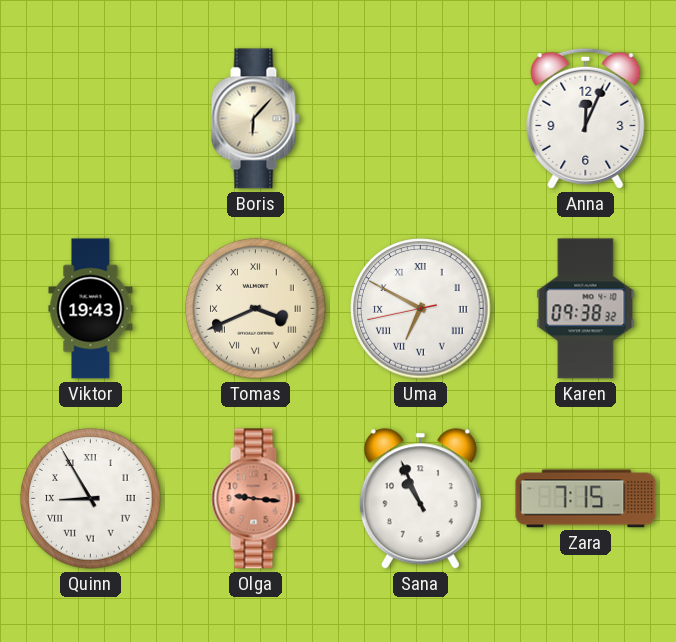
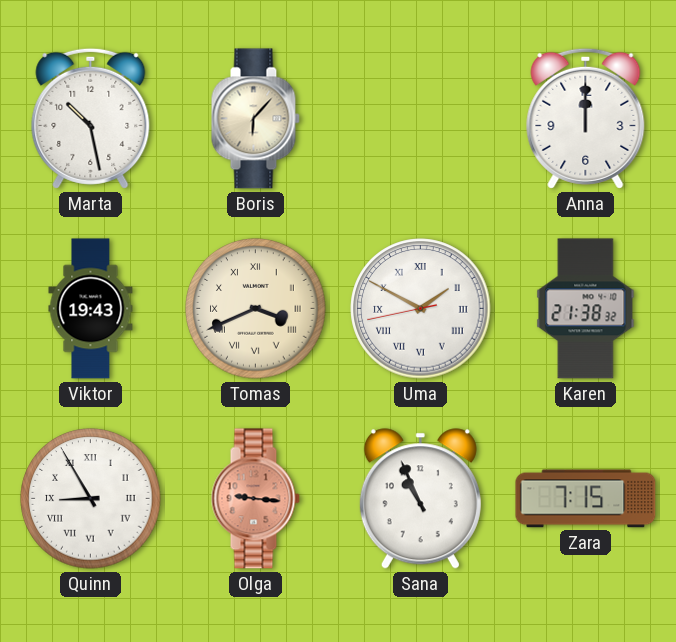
Marta: none -> 10:28 (91, 118)
Anna: 12:04 -> 12:00 (586, 118)
Uma: 6:49 -> 1:49 (421, 309)
Karen: 09:38 -> 21:38 (586, 309)
